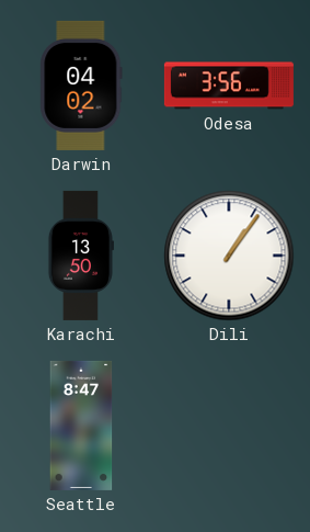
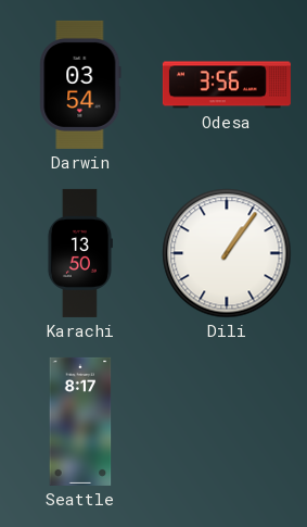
Darwin: 04:02 -> 03:54 (80, 85)
Seattle: 8:47 -> 8:17 (80, 422)
